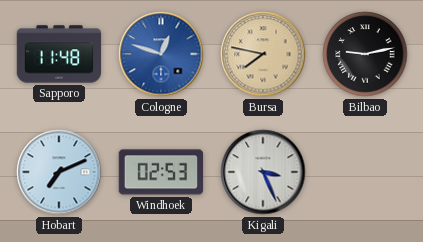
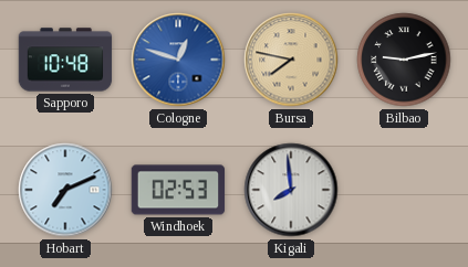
Sapporo: 11:48 -> 10:48 (65, 60)
Kigali: 3:26 -> 7:59 (291, 190)
